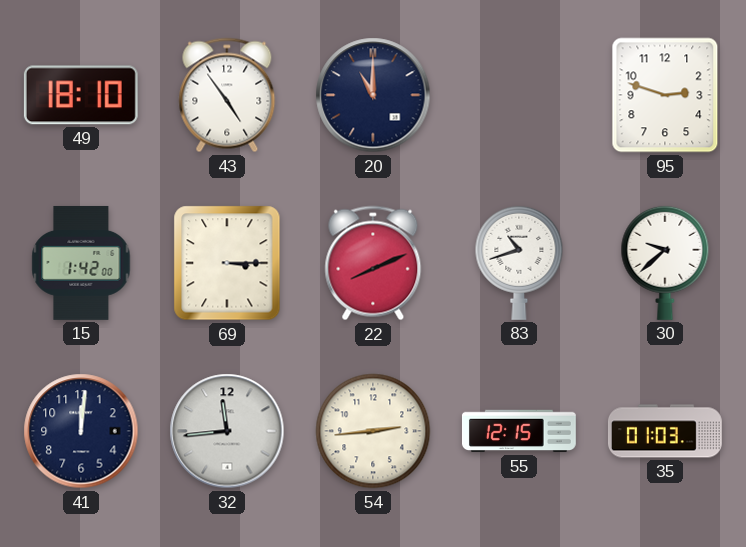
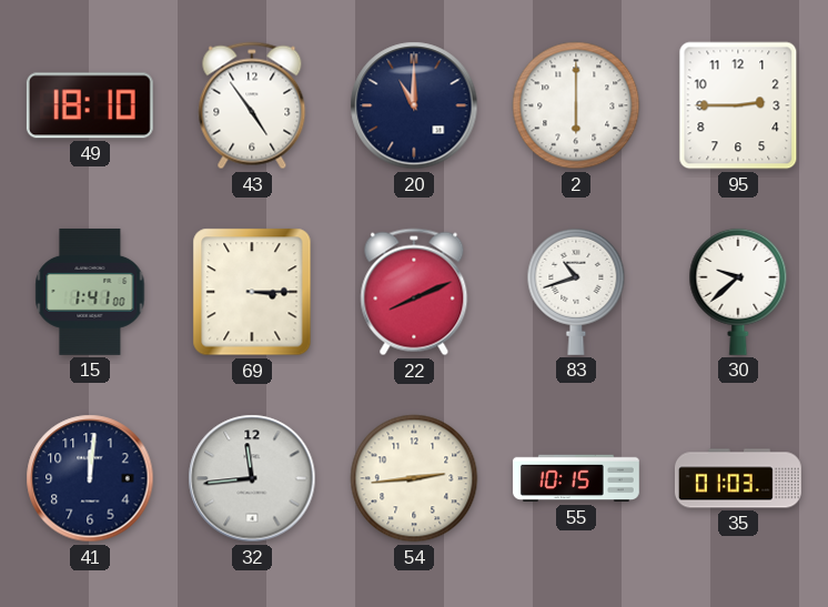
2: none -> 6:00 (576, 105)
95: 2:48 -> 2:45 (738, 105)
15: 1:42 -> 1:41 (90, 292)
55: 12:15 -> 10:15 (576, 478)
